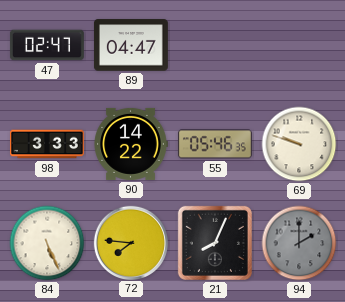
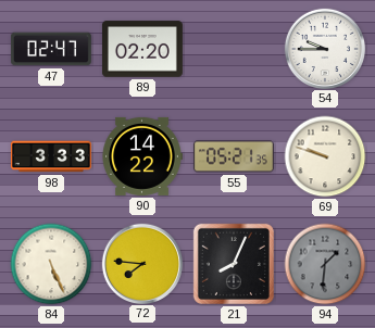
89: 04:47 -> 02:20 (142, 49)
54: none -> 9:45 (324, 48)
55: 05:46 -> 05:21 (234, 156)
94: 2:00 -> 1:31 (325, 264)
